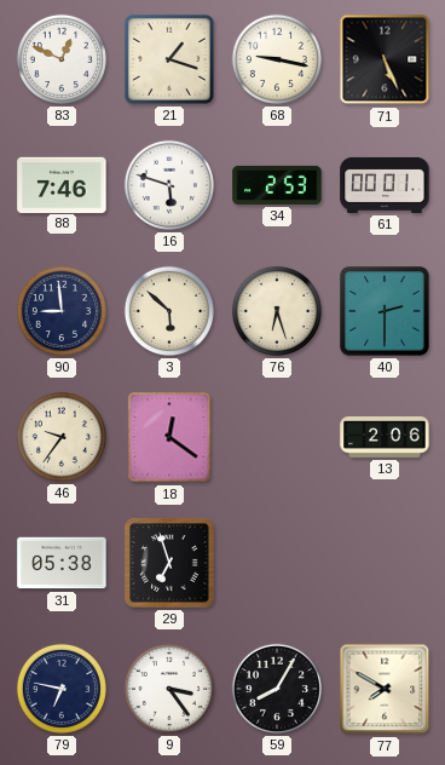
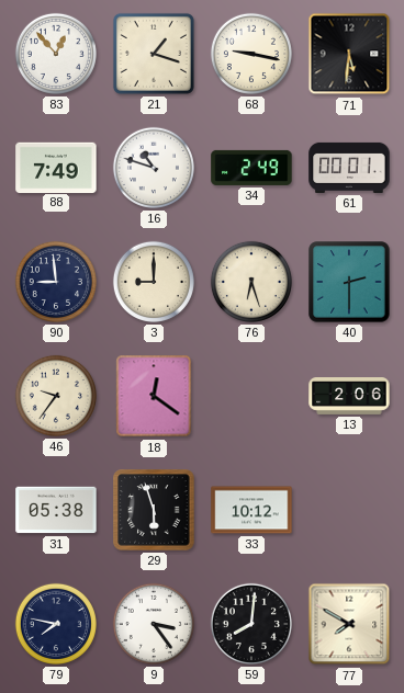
83: 12:49 -> 12:53 (56, 54)
71: 5:26 -> 5:31 (349, 54)
88: 7:46 -> 7:49 (56, 167)
16: 5:48 -> 10:48 (154, 168)
34: 2:53 -> 2:49 (251, 168)
3: 5:52 -> 9:00 (154, 282)
29: 6:57 -> 5:57 (154, 510)
33: none -> 10:12 (251, 510)
79: 6:47 -> 7:47 (56, 624)
59: 8:05 -> 8:01 (251, 624)
